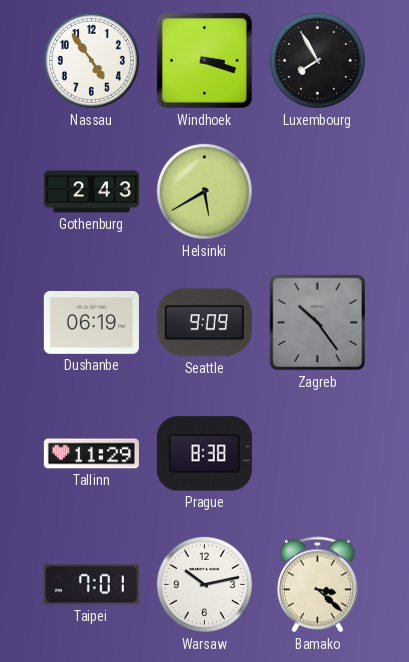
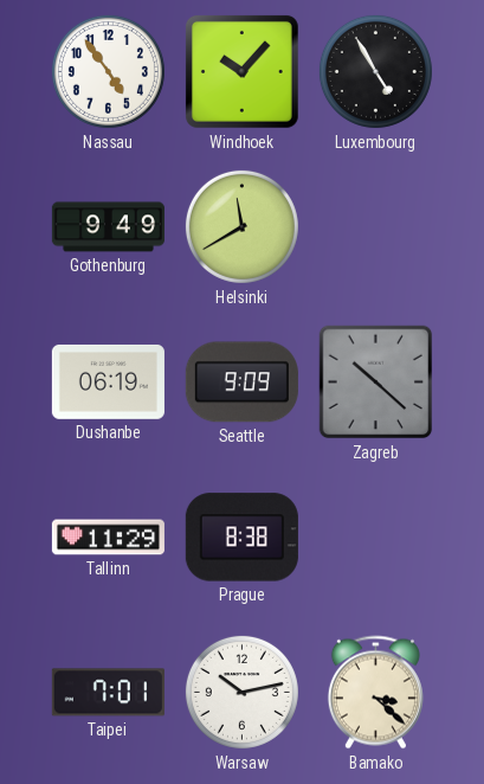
Windhoek: 3:18 -> 10:07 (241, 71)
Luxembourg: 7:55 -> 4:55 (375, 71)
Gothenburg: 2:43 -> 9:49 (108, 227)
Helsinki: 5:40 -> 11:40 (241, 226)
Zagreb: 10:24 -> 10:22 (376, 383)
